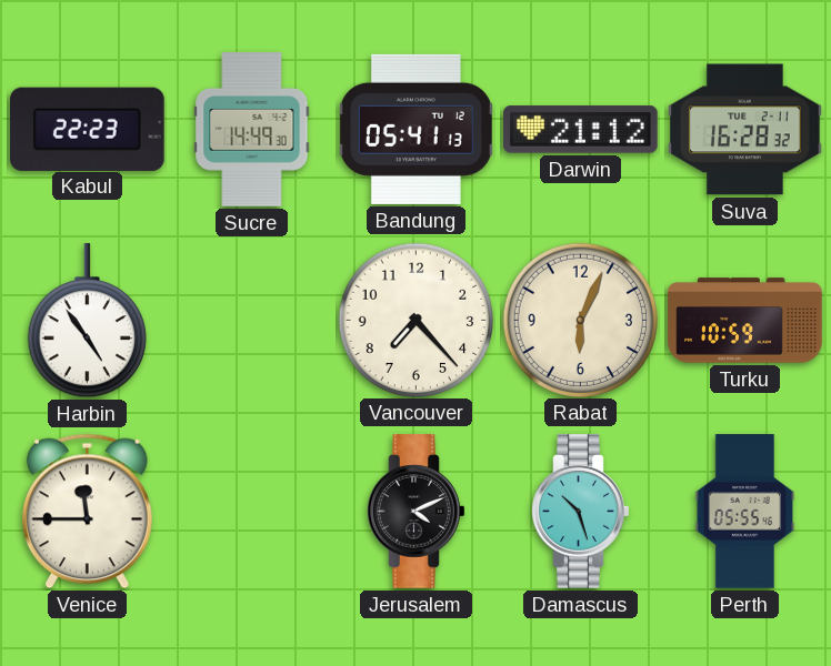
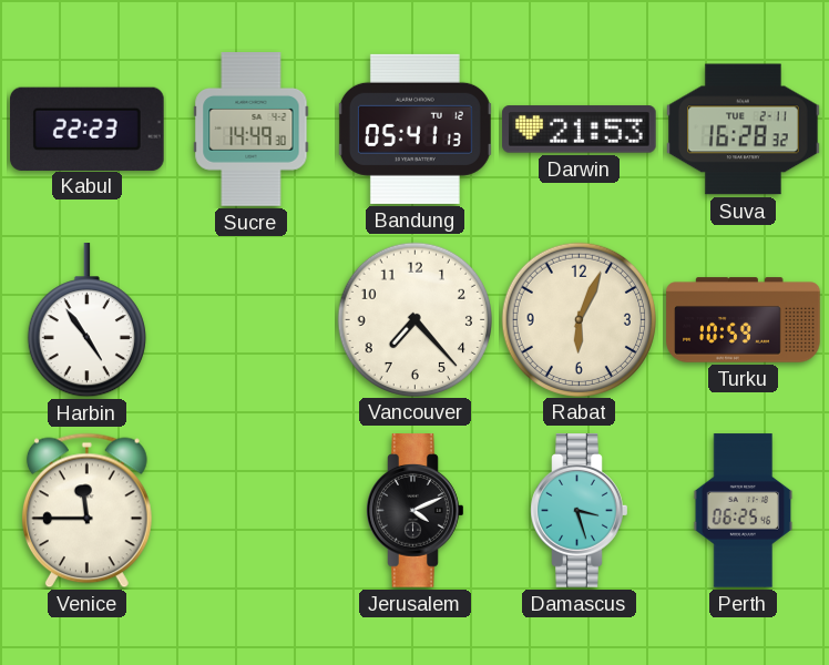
Darwin: 21:12 -> 21:53 (580, 130)
Damascus: 10:27 -> 3:27 (580, 511)
Perth: 05:55 -> 06:25 (744, 511)
